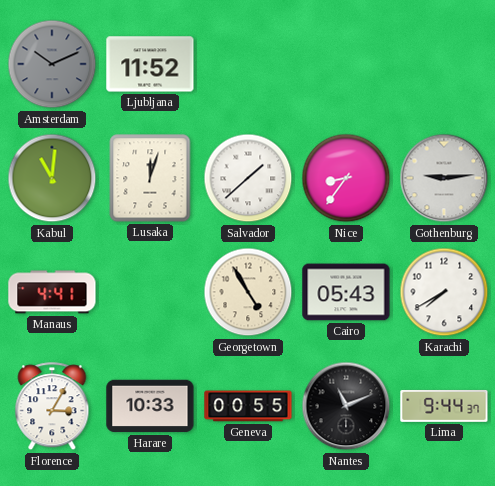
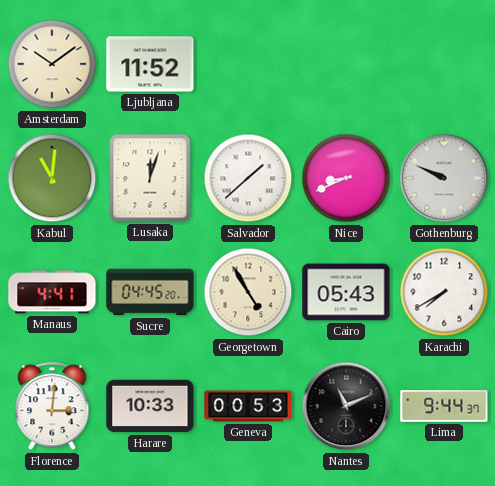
Amsterdam: 10:11 -> 10:09 (52, 64)
Amsterdam dial: grey -> cream (52, 64)
Nice: 8:36 -> 8:41 (346, 178)
Gothenburg: 9:14 -> 9:49 (444, 178)
Sucre: none -> 04:45 (150, 292)
Florence: 3:05 -> 3:01 (52, 407)
Geneva: 00:55 -> 00:53 (248, 406)
